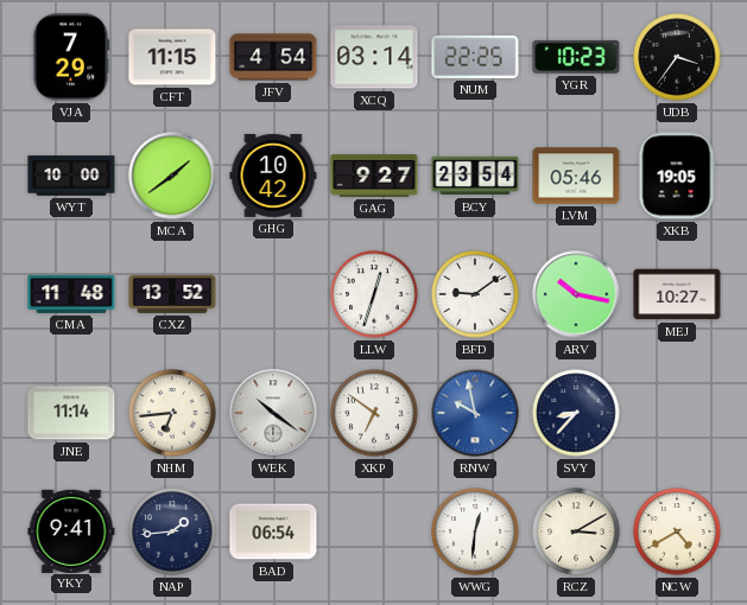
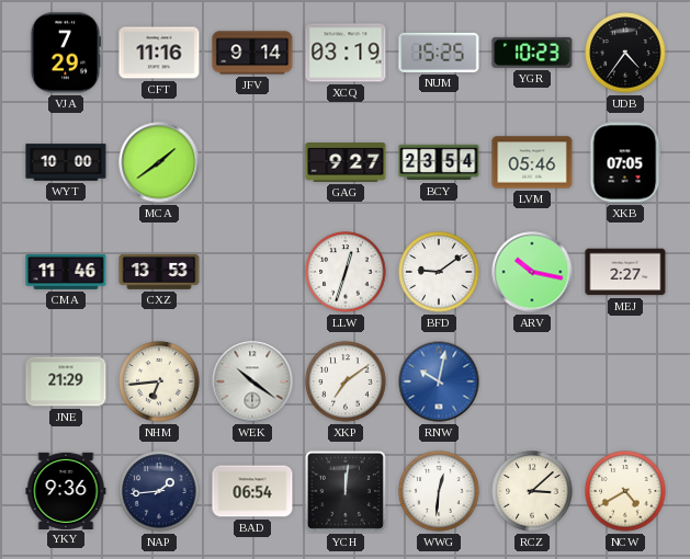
CFT: 11:15 -> 11:16 (159, 53)
JFV: 4:54 -> 9:14 (252, 53)
XCQ: 03:14 -> 03:19 (346, 53)
NUM: 22:25 -> 15:25 (439, 53)
UDB: 3:36 -> 4:36 (625, 53)
GHG: 10:42 -> none (273, 176)
XKB: 19:05 -> 07:05 (625, 162)
CMA: 11:48 -> 11:46 (66, 272)
CXZ: 13:52 -> 13:53 (159, 272)
MEJ: 10:27 -> 2:27 (625, 272)
JNE: 11:14 -> 21:29 (66, 381)
XKP: 6:51 -> 7:09 (346, 381)
RNW: 9:58 -> 10:02 (439, 381)
SVY: 8:37 -> none (576, 413)
YKY: 9:41 -> 9:36 (66, 490)
YCH: none -> 12:01 (346, 491)
RCZ: 3:10 -> 3:08 (532, 491)
